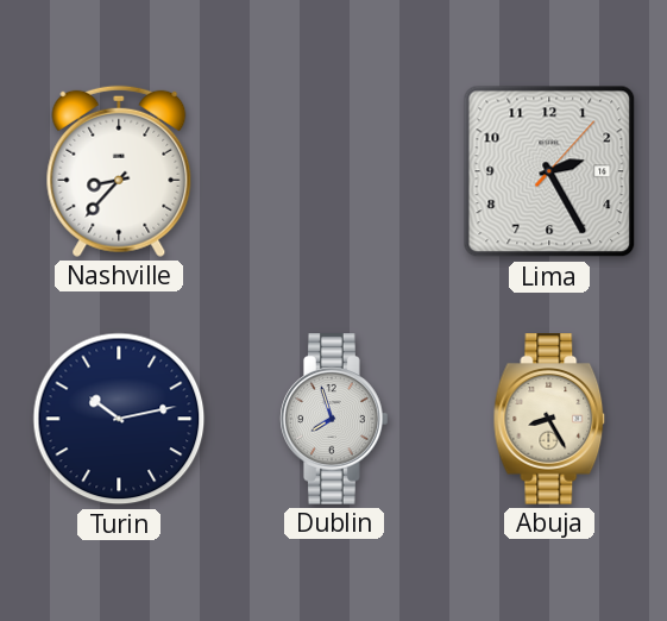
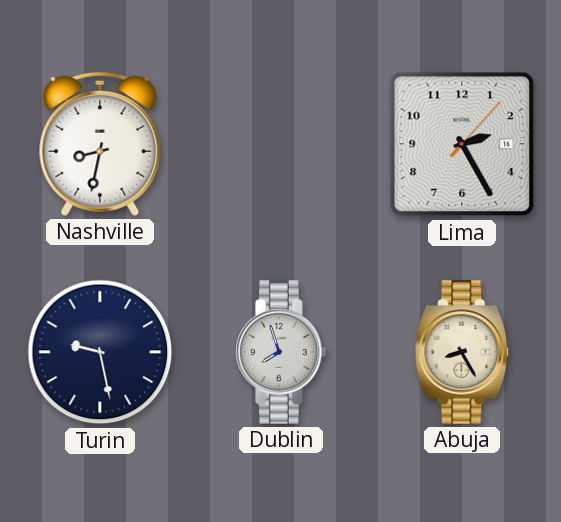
Nashville: 8:37 -> 8:32 (100, 144)
Turin: 10:13 -> 9:28 (100, 352)
